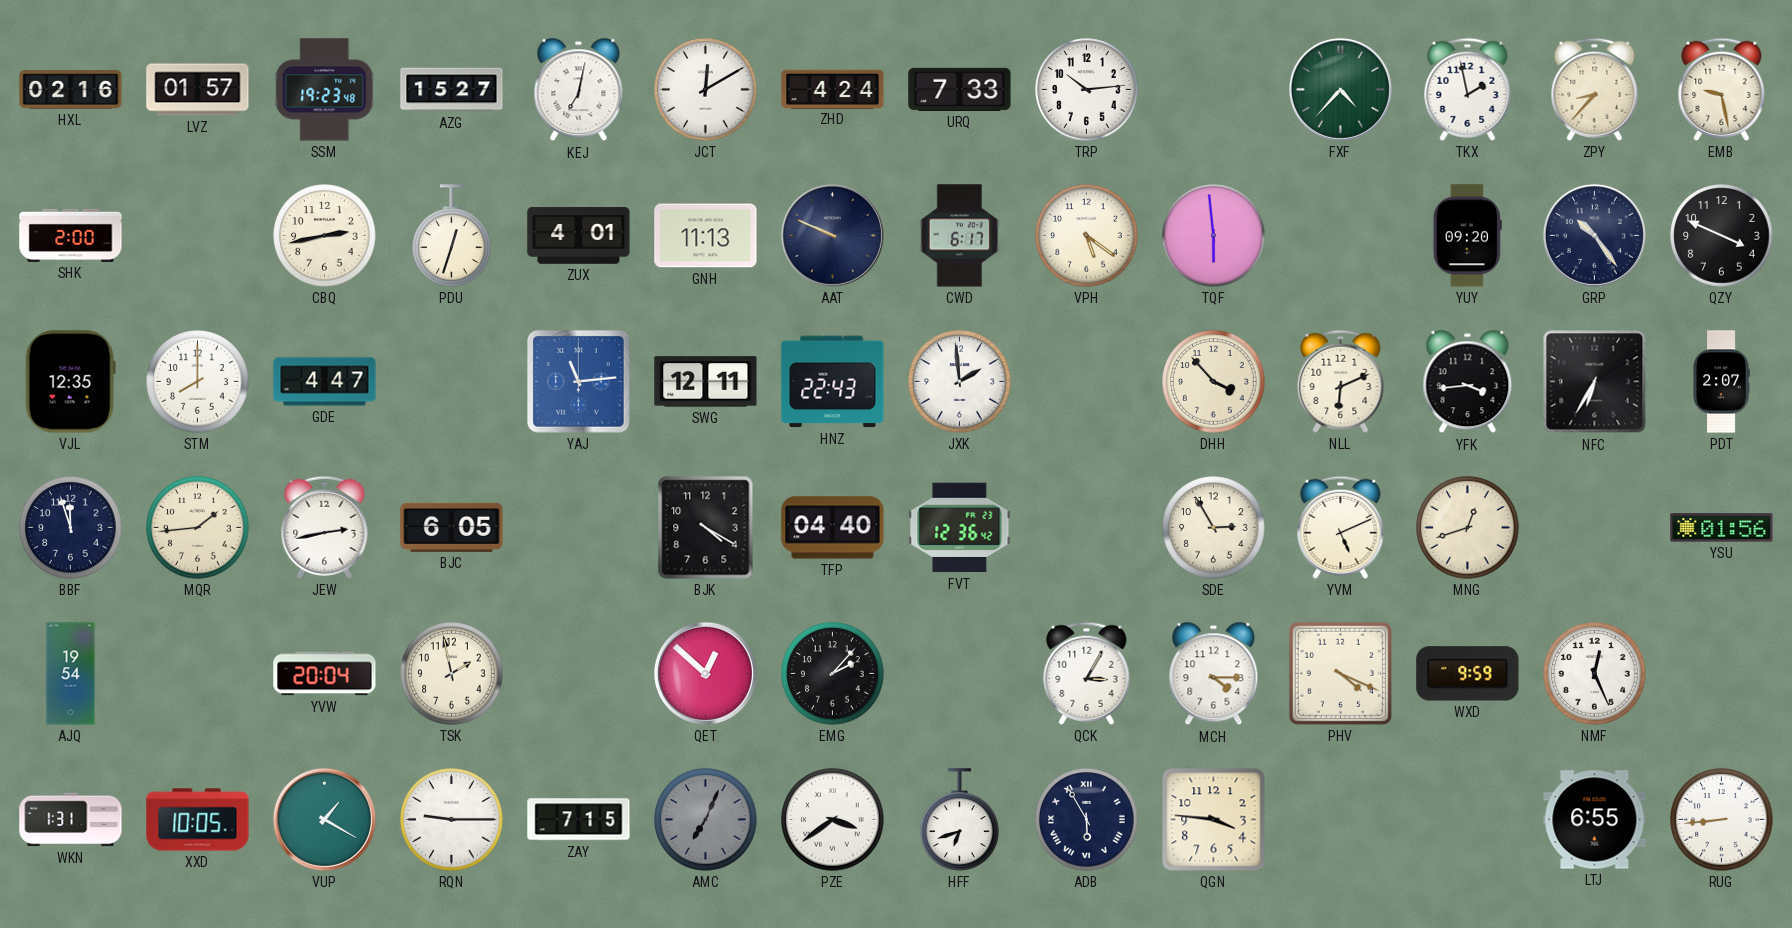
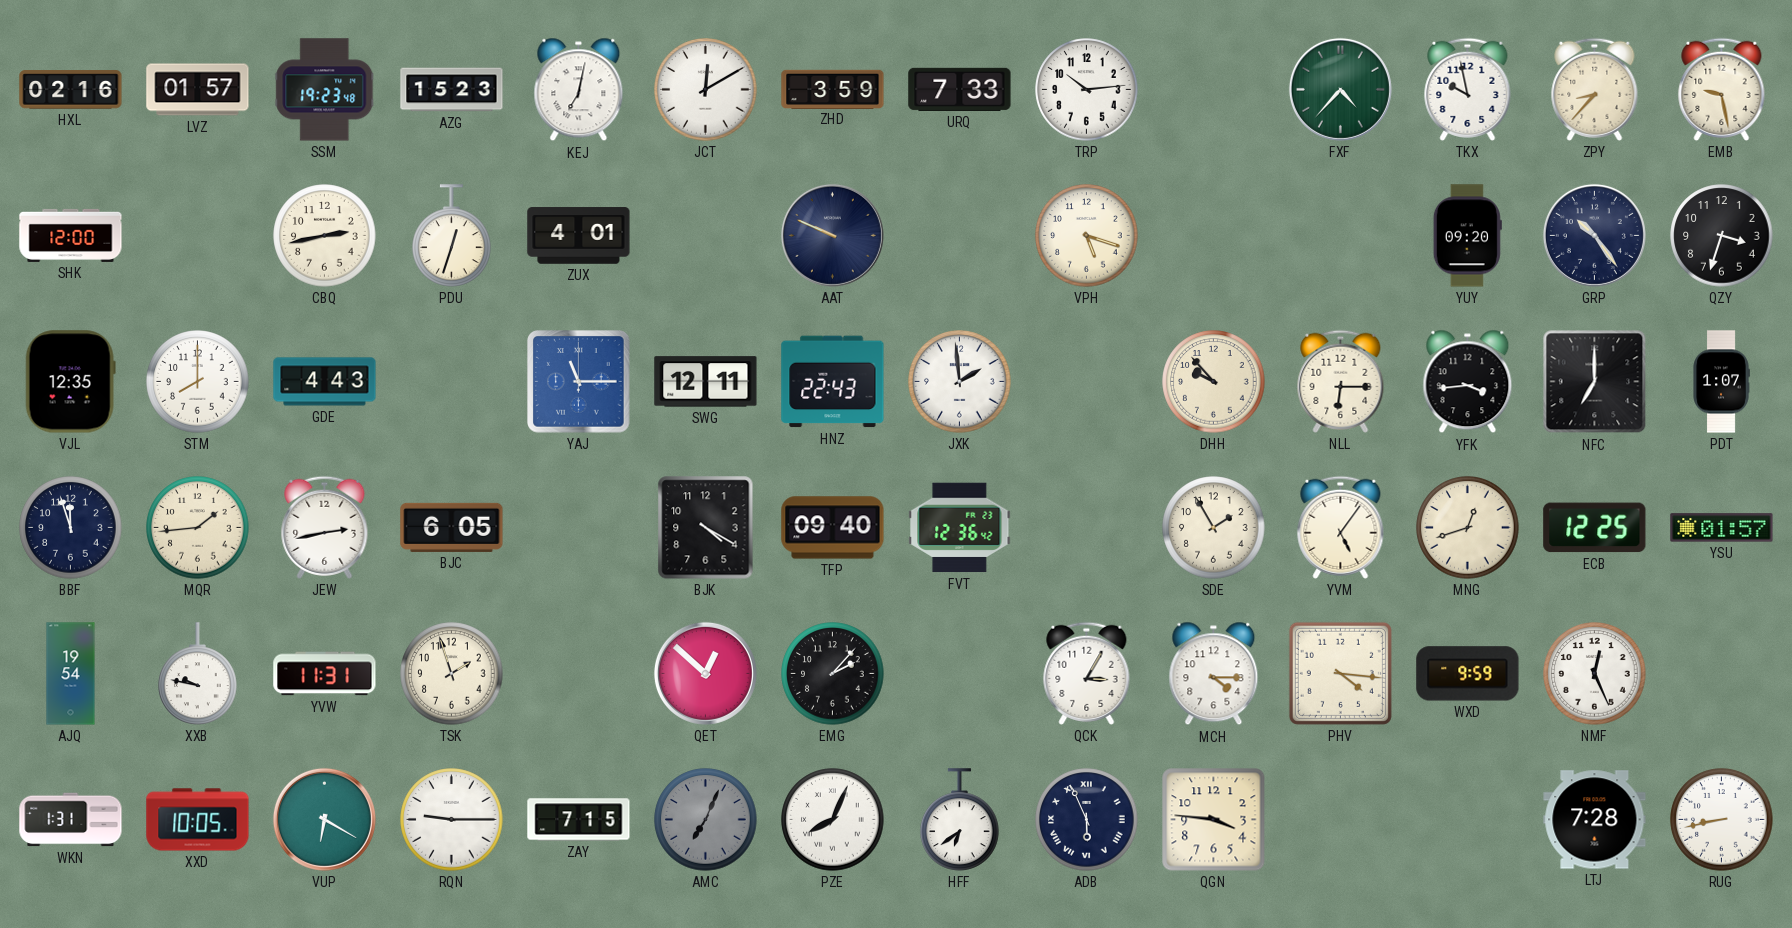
AZG: 15:27 -> 15:23 (452, 90)
ZHD: 4:24 -> 3:59 (833, 89)
TKX: 1:58 -> 9:58 (1468, 89)
SHK: 2:00 -> 12:00 (71, 235)
GNH: 11:13 -> none (706, 236)
CWD: 6:17 -> none (960, 236)
VPH: 5:21 -> 5:18 (1087, 236)
TQF: 5:59 -> none (1214, 236)
QZY: 3:49 -> 3:33 (1722, 236)
GDE: 4:47 -> 4:43 (325, 382)
YAJ: 11:14 -> 11:15 (579, 382)
DHH: 3:53 -> 9:53 (1214, 382)
NLL: 6:11 -> 6:15 (1341, 381)
NFC: 6:35 -> 7:00 (1595, 382)
PDT: 2:07 -> 1:07 (1721, 382)
TFP: 04:40 -> 09:40 (833, 528)
SDE: 2:55 -> 1:55 (1214, 528)
YVM: 5:11 -> 5:06 (1341, 527)
ECB: none -> 12:25 (1595, 528)
YSU: 01:56 -> 01:57 (1722, 528)
XXB: none -> 9:47 (198, 674)
YVW: 20:04 -> 11:31 (325, 674)
TSK: 1:58 -> 1:57 (452, 674)
PHV: 4:19 -> 4:16 (1340, 673)
VUP: 1:20 -> 6:20 (324, 819)
PZE: 3:39 -> 8:04 (833, 820)
HFF: 6:42 -> 6:39 (960, 820)
ADB: 5:55 -> 5:56 (1087, 820)
LTJ: 6:55 -> 7:28 (1595, 820)
RUG: 8:44 -> 8:43 (1722, 820)
